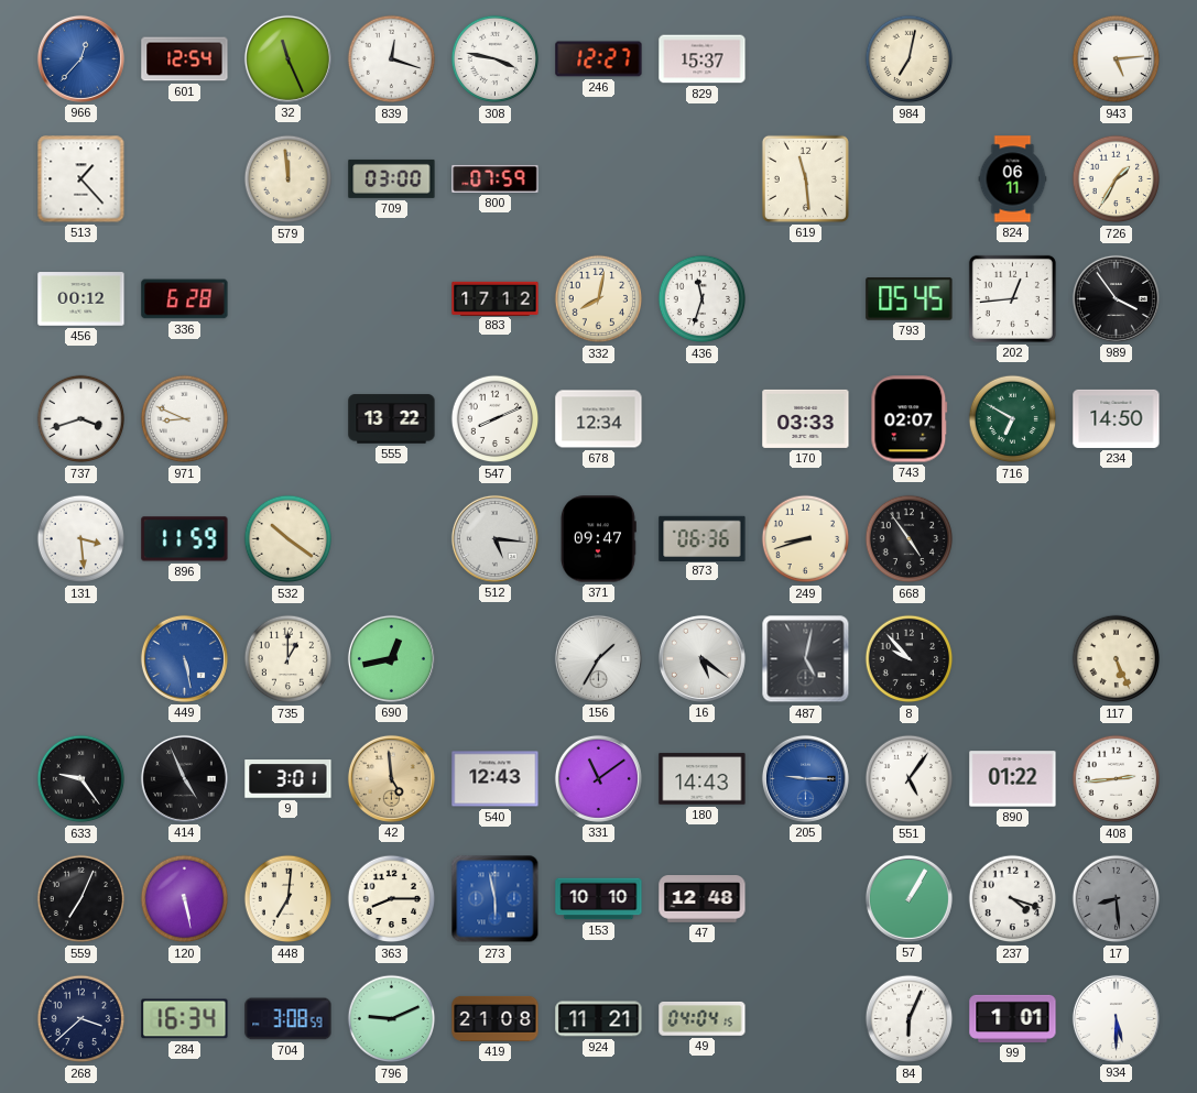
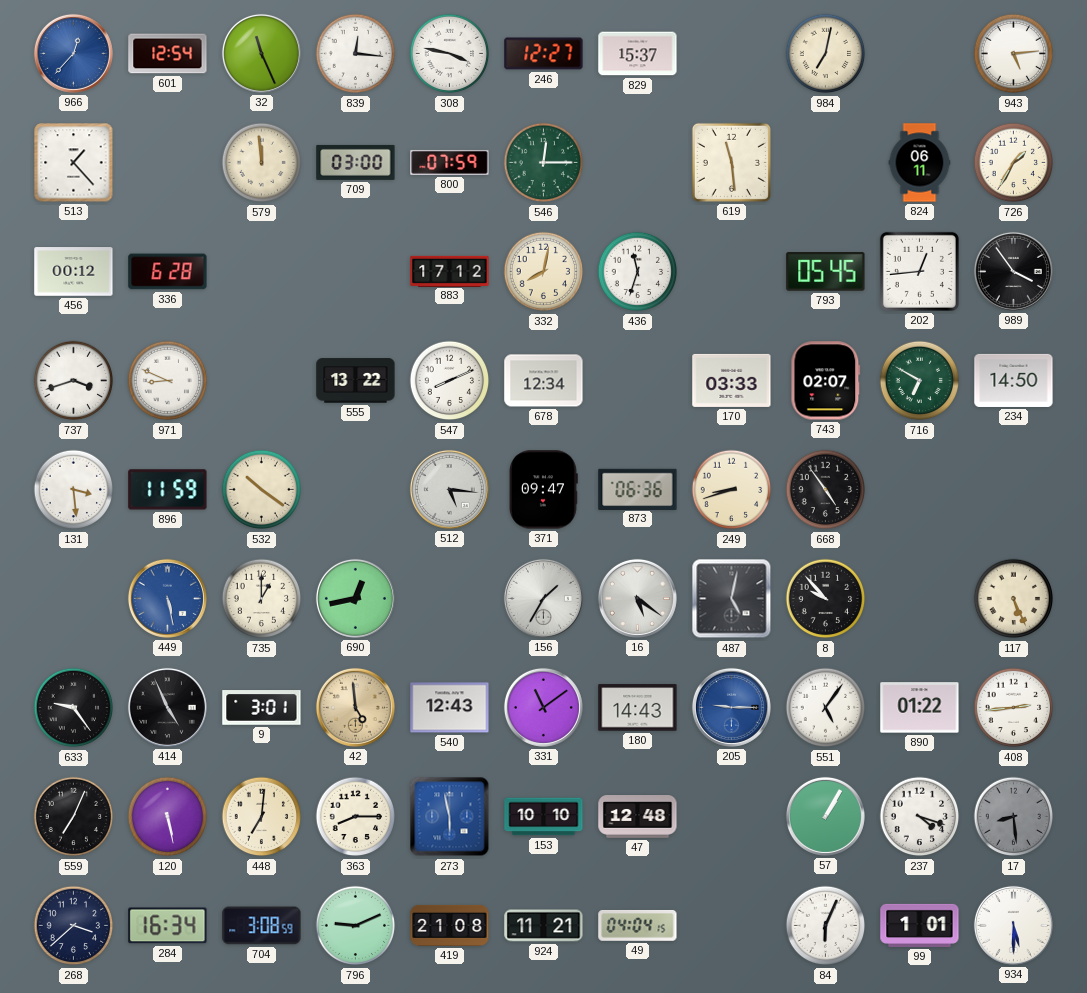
839: 12:18 -> 12:16 (356, 54)
546: none -> 12:15 (544, 163)
